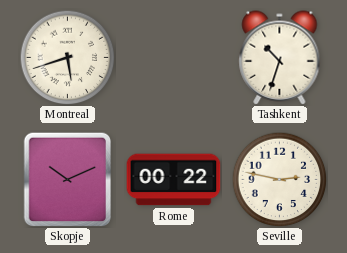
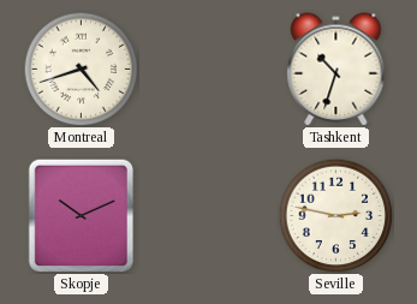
Montreal: 5:42 -> 4:42 (81, 68)
Rome: 00:22 -> none (174, 180)
